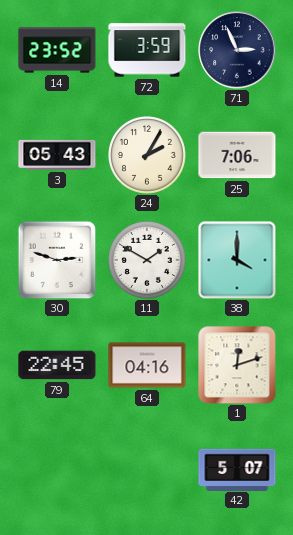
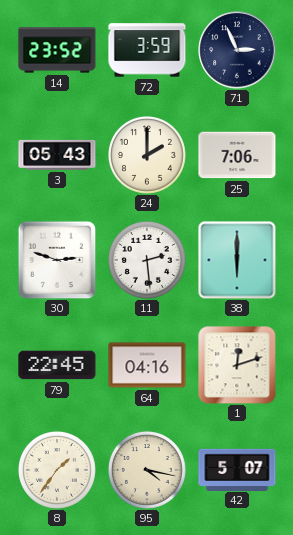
24: 2:05 -> 2:00 (147, 155)
11: 1:50 -> 2:29 (147, 260)
38: 4:00 -> 6:00 (237, 260)
8: none -> 1:36 (57, 470)
95: none -> 4:17 (147, 470)
